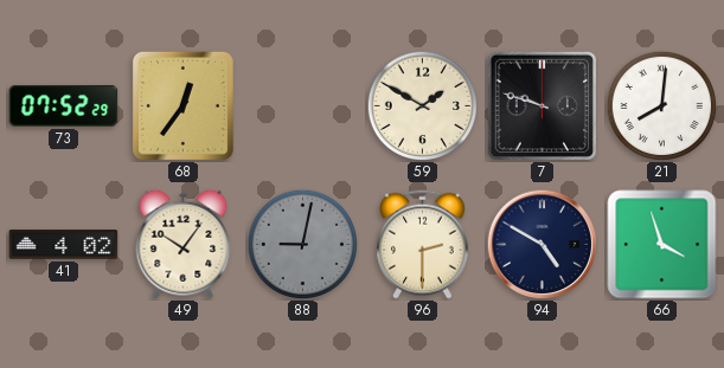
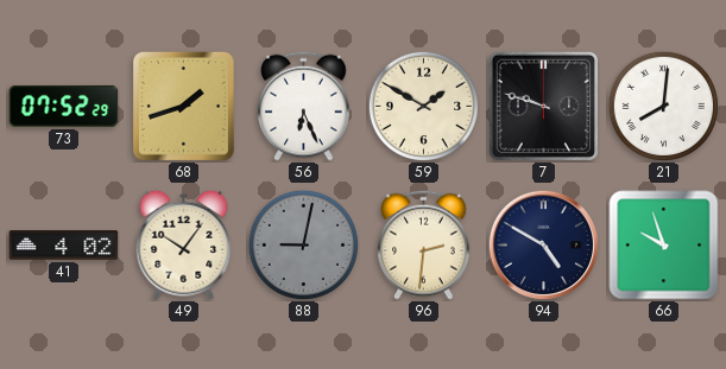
68: 12:36 -> 1:42 (183, 106)
56: none -> 6:26 (304, 106)
96: 2:30 -> 2:31 (424, 244)
66: 3:57 -> 9:57 (664, 246)
